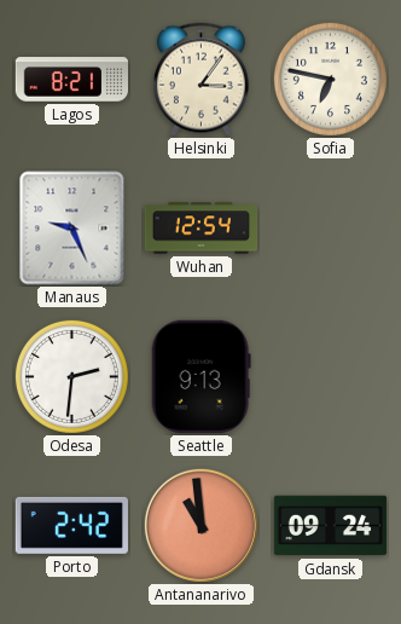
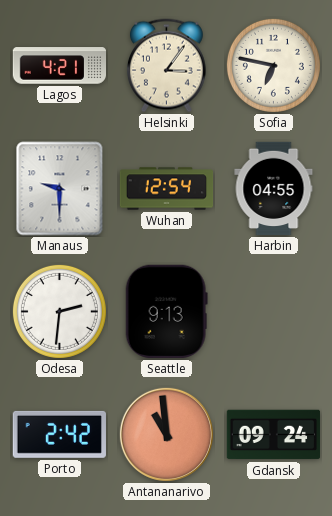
Lagos: 8:21 -> 4:21 (59, 66)
Manaus: 9:26 -> 9:30 (60, 189)
Harbin: none -> 04:55 (274, 189)
